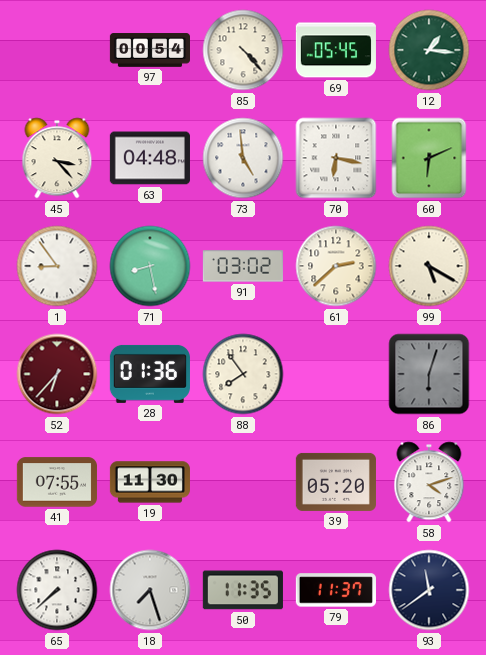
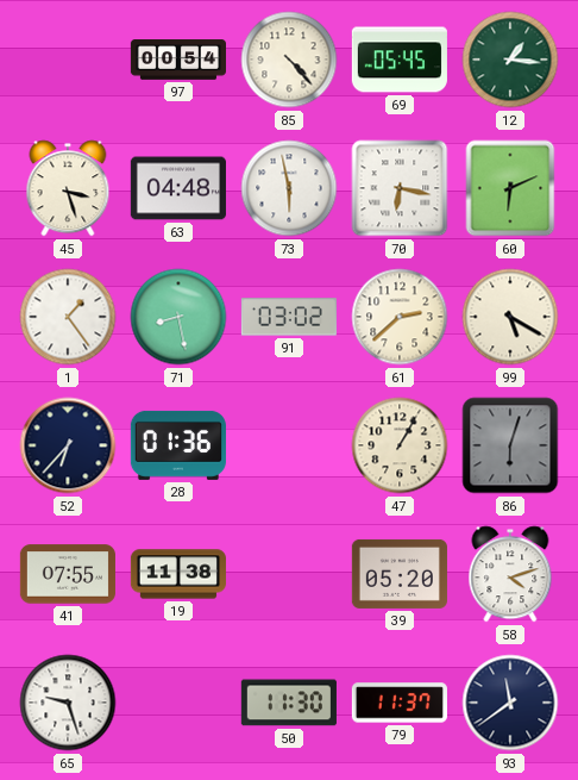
45: 3:23 -> 3:27 (68, 188)
73: 4:59 -> 5:58 (289, 188)
1: 8:54 -> 1:24 (68, 317)
52 dial: burgundy -> navy (68, 445)
88: 7:54 -> none (243, 374)
47: none -> 1:05 (400, 445)
19: 11:30 -> 11:38 (178, 574)
65: 7:38 -> 9:27 (68, 703)
18: 7:27 -> none (150, 590)
50: 11:35 -> 11:30 (289, 703)
